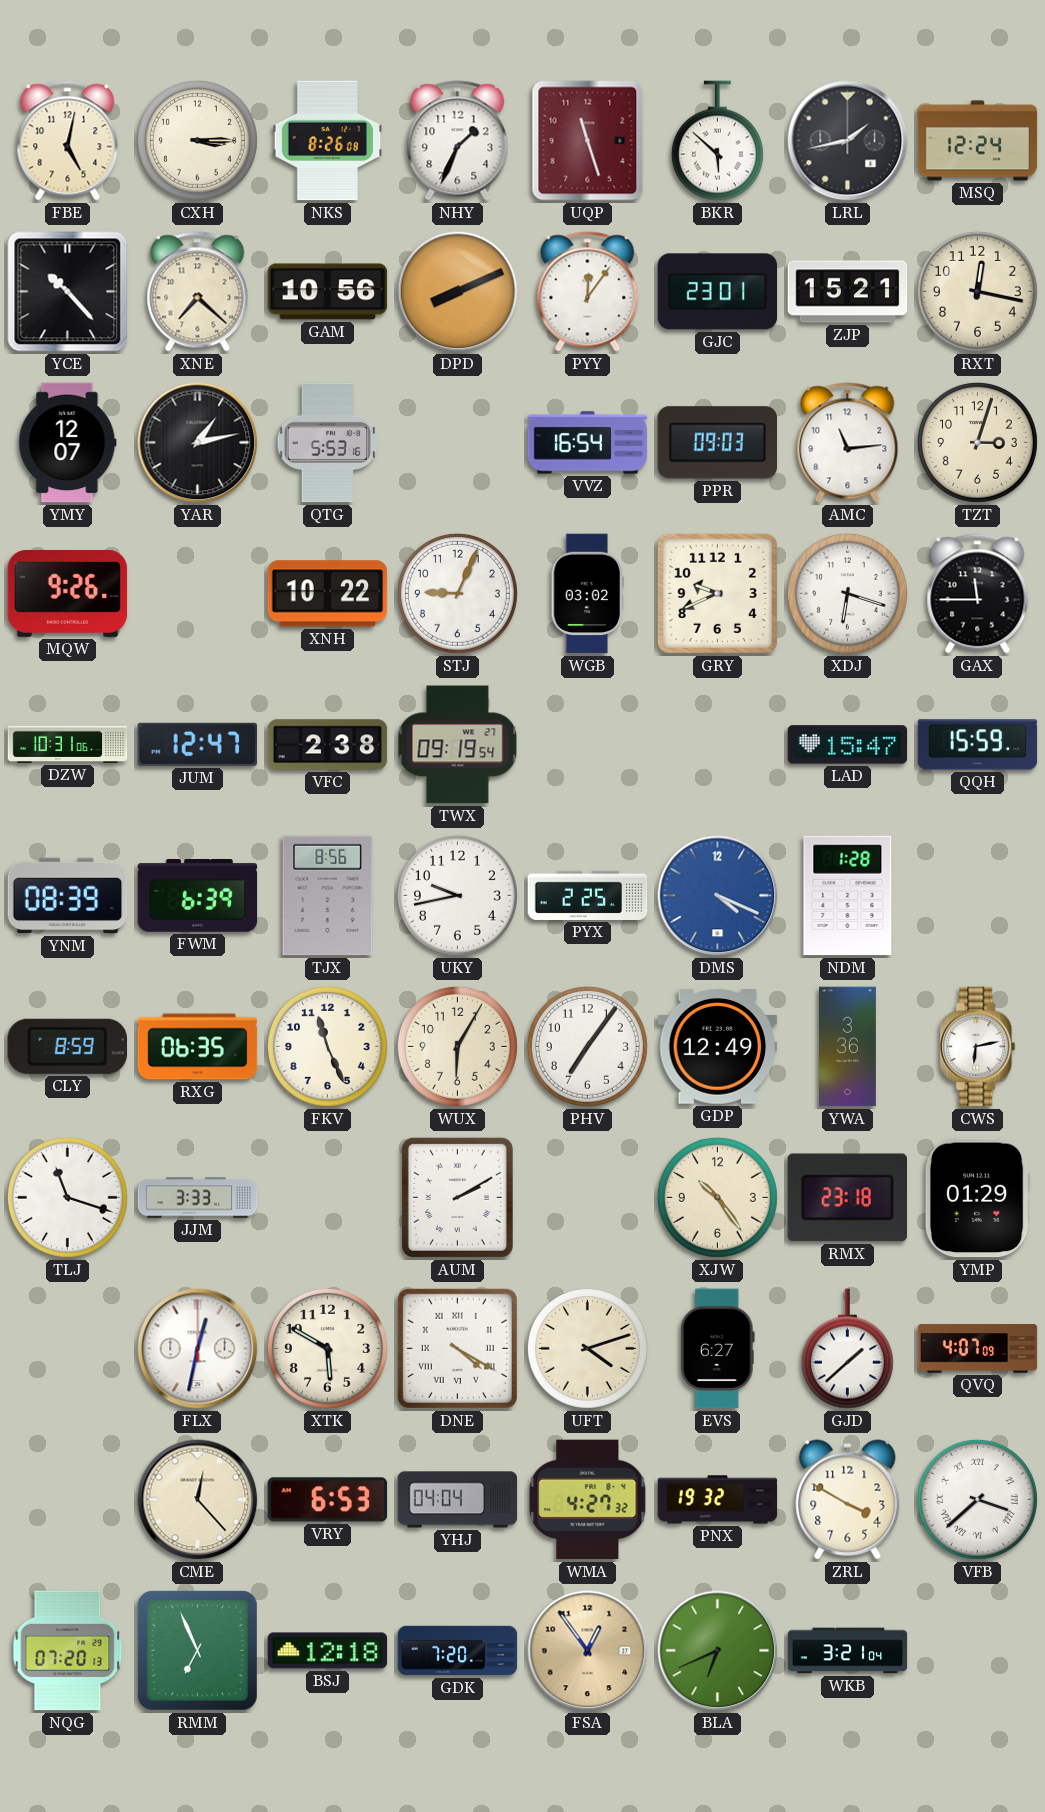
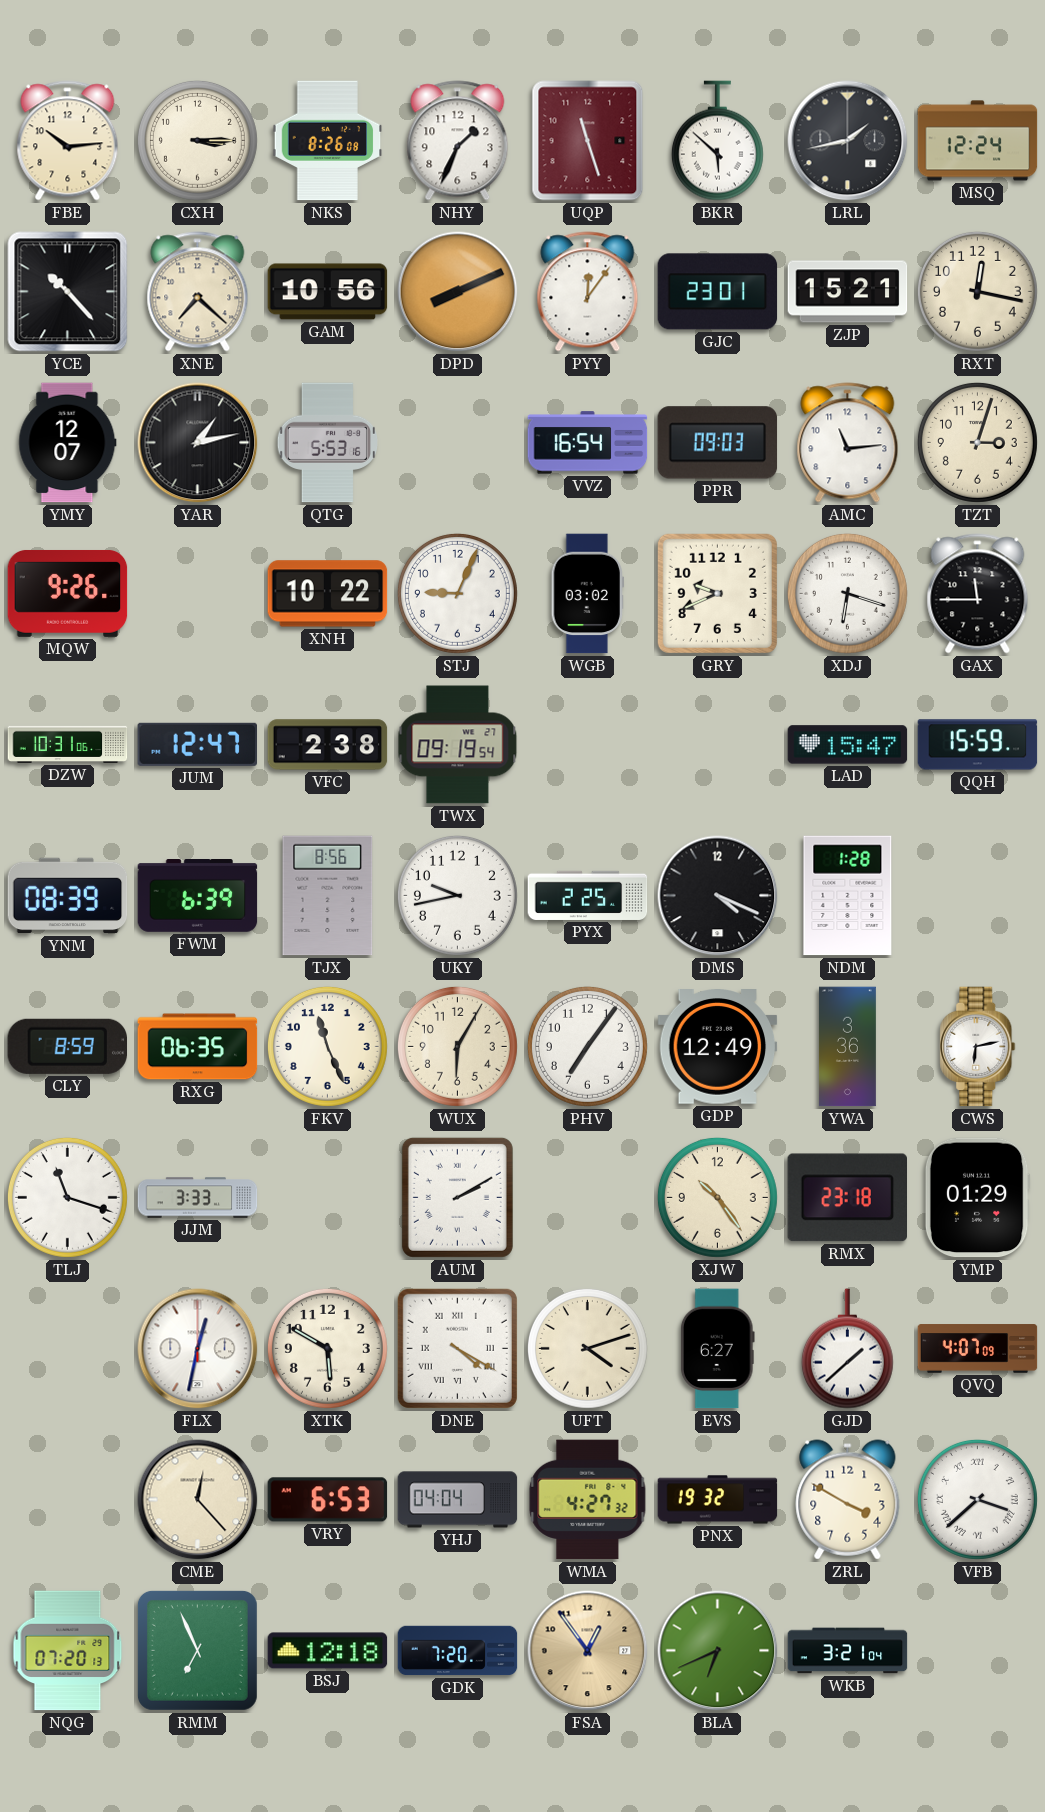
FBE: 5:02 -> 10:14 (68, 141)
DMS dial: blue -> black (718, 896)
